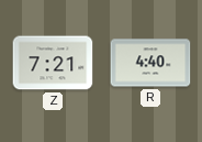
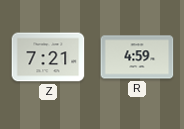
R: 4:40 -> 4:59 (137, 57)
